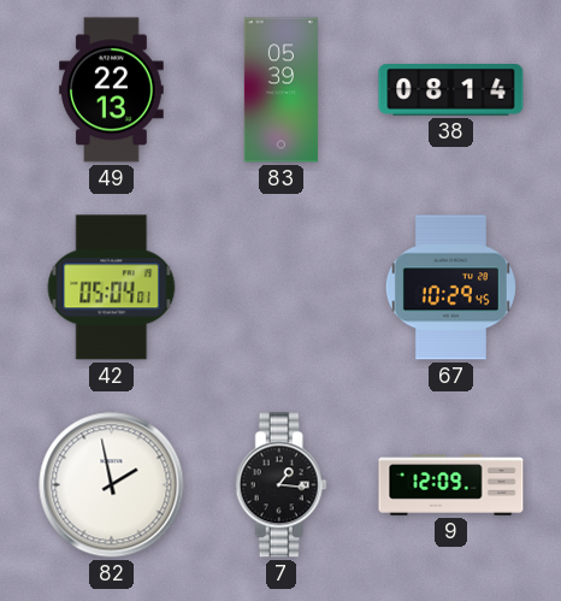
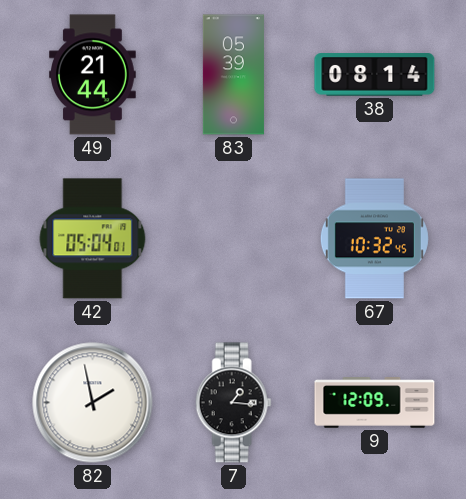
49: 22:13 -> 21:44 (93, 75)
67: 10:29 -> 10:32 (374, 239)
